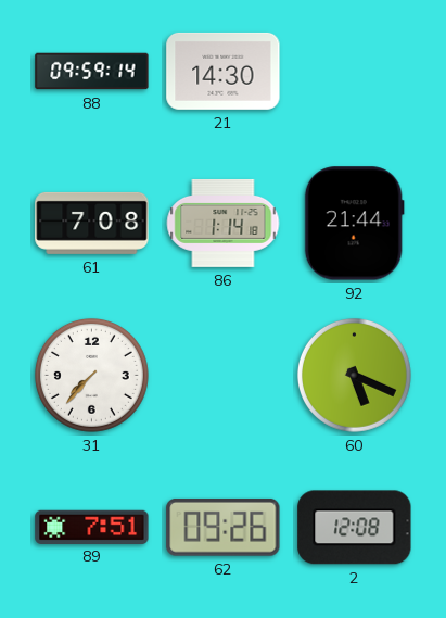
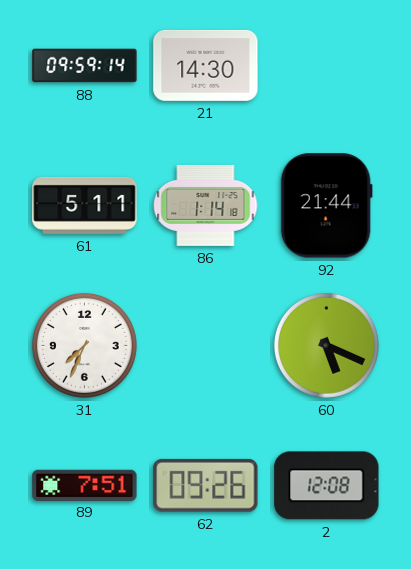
61: 7:08 -> 5:11 (85, 205)
31: 7:37 -> 7:34 (84, 345)
